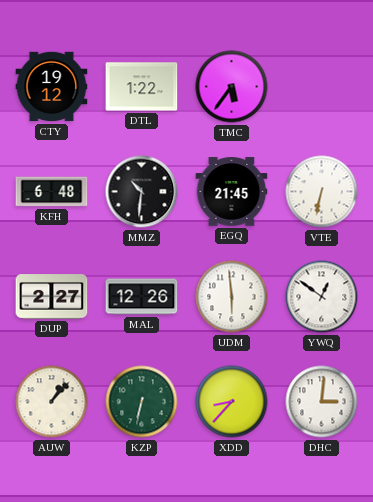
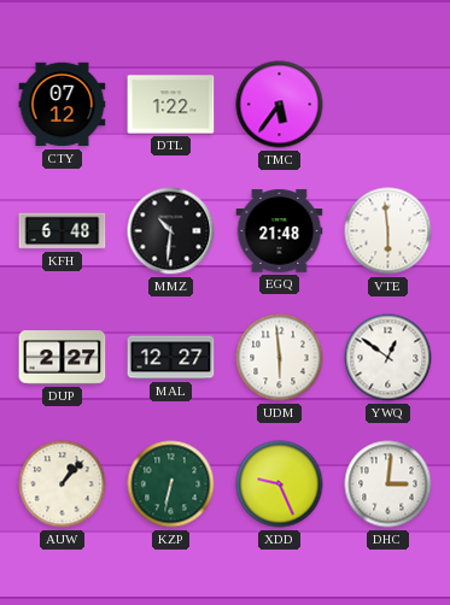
CTY: 19:12 -> 07:12 (63, 105)
EGQ: 21:45 -> 21:48 (280, 231)
VTE: 6:32 -> 5:59 (388, 231)
MAL: 12:26 -> 12:27 (171, 358)
XDD: 8:37 -> 9:26 (280, 484)
